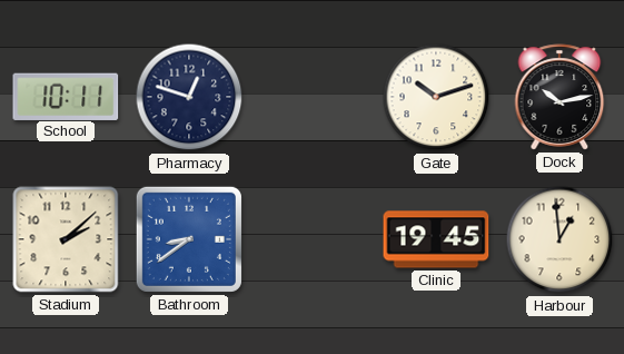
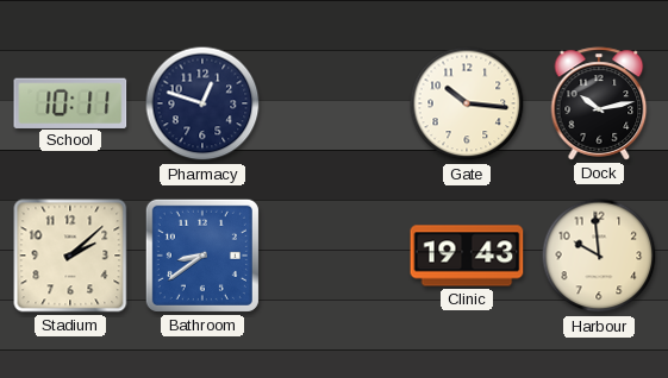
Gate: 10:12 -> 10:16 (467, 103)
Clinic: 19:45 -> 19:43 (467, 256)
Harbour: 12:59 -> 9:59 (599, 256)
